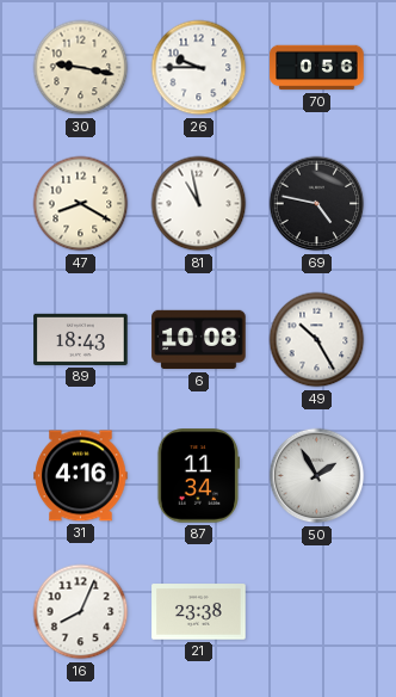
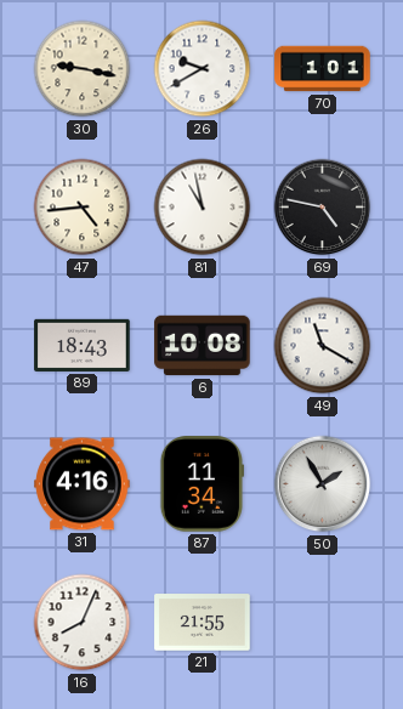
26: 9:45 -> 9:40 (203, 69)
70: 0:56 -> 1:01 (323, 69)
47: 8:20 -> 4:44 (83, 208)
49: 10:25 -> 11:20 (323, 346)
21: 23:38 -> 21:55 (203, 623)
